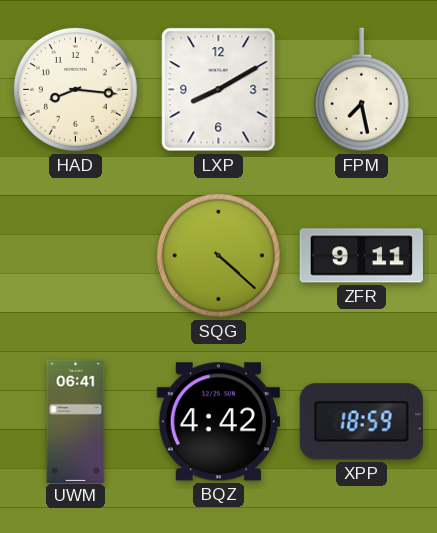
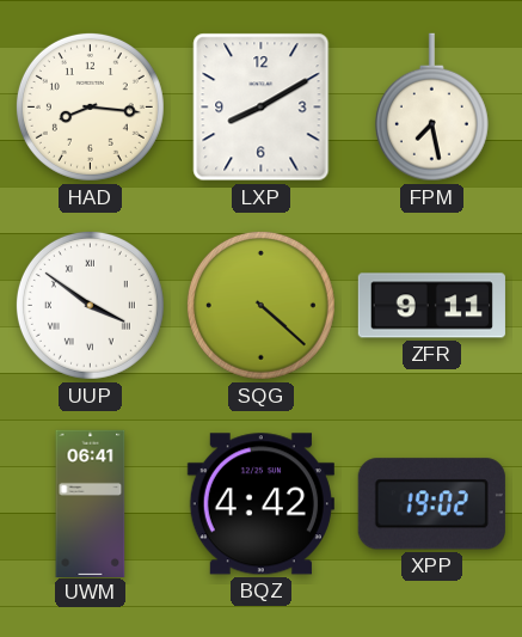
UUP: none -> 3:51 (90, 305)
XPP: 18:59 -> 19:02 (431, 504)
